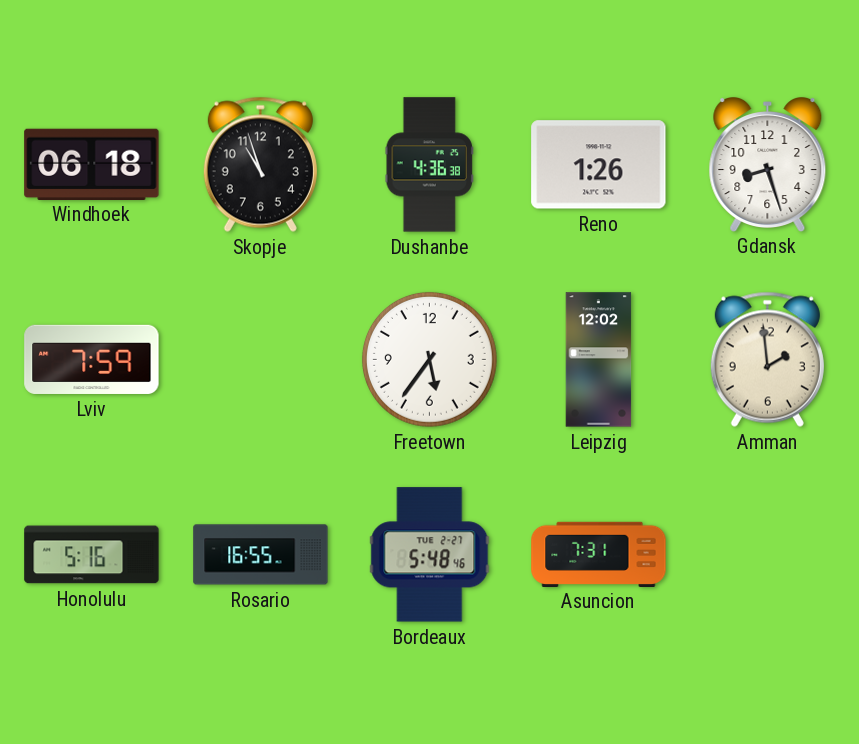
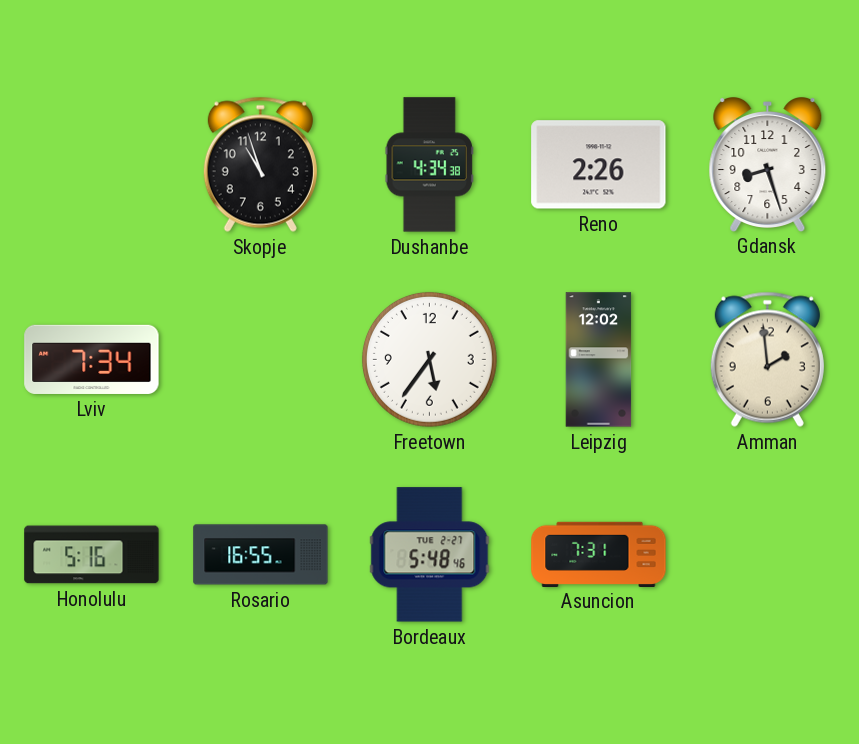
Windhoek: 06:18 -> none (92, 164)
Dushanbe: 4:36 -> 4:34 (429, 165)
Reno: 1:26 -> 2:26 (599, 165)
Lviv: 7:59 -> 7:34 (92, 359)
